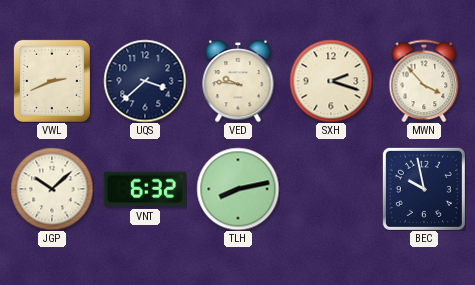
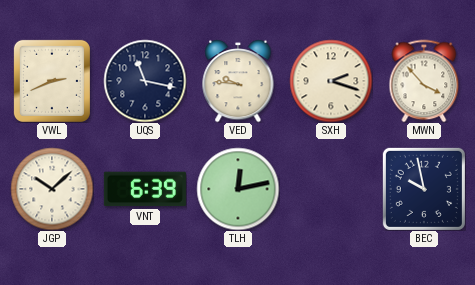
UQS: 3:38 -> 11:17 (145, 81)
VNT: 6:32 -> 6:39 (145, 189)
TLH: 8:13 -> 12:13 (238, 189)
